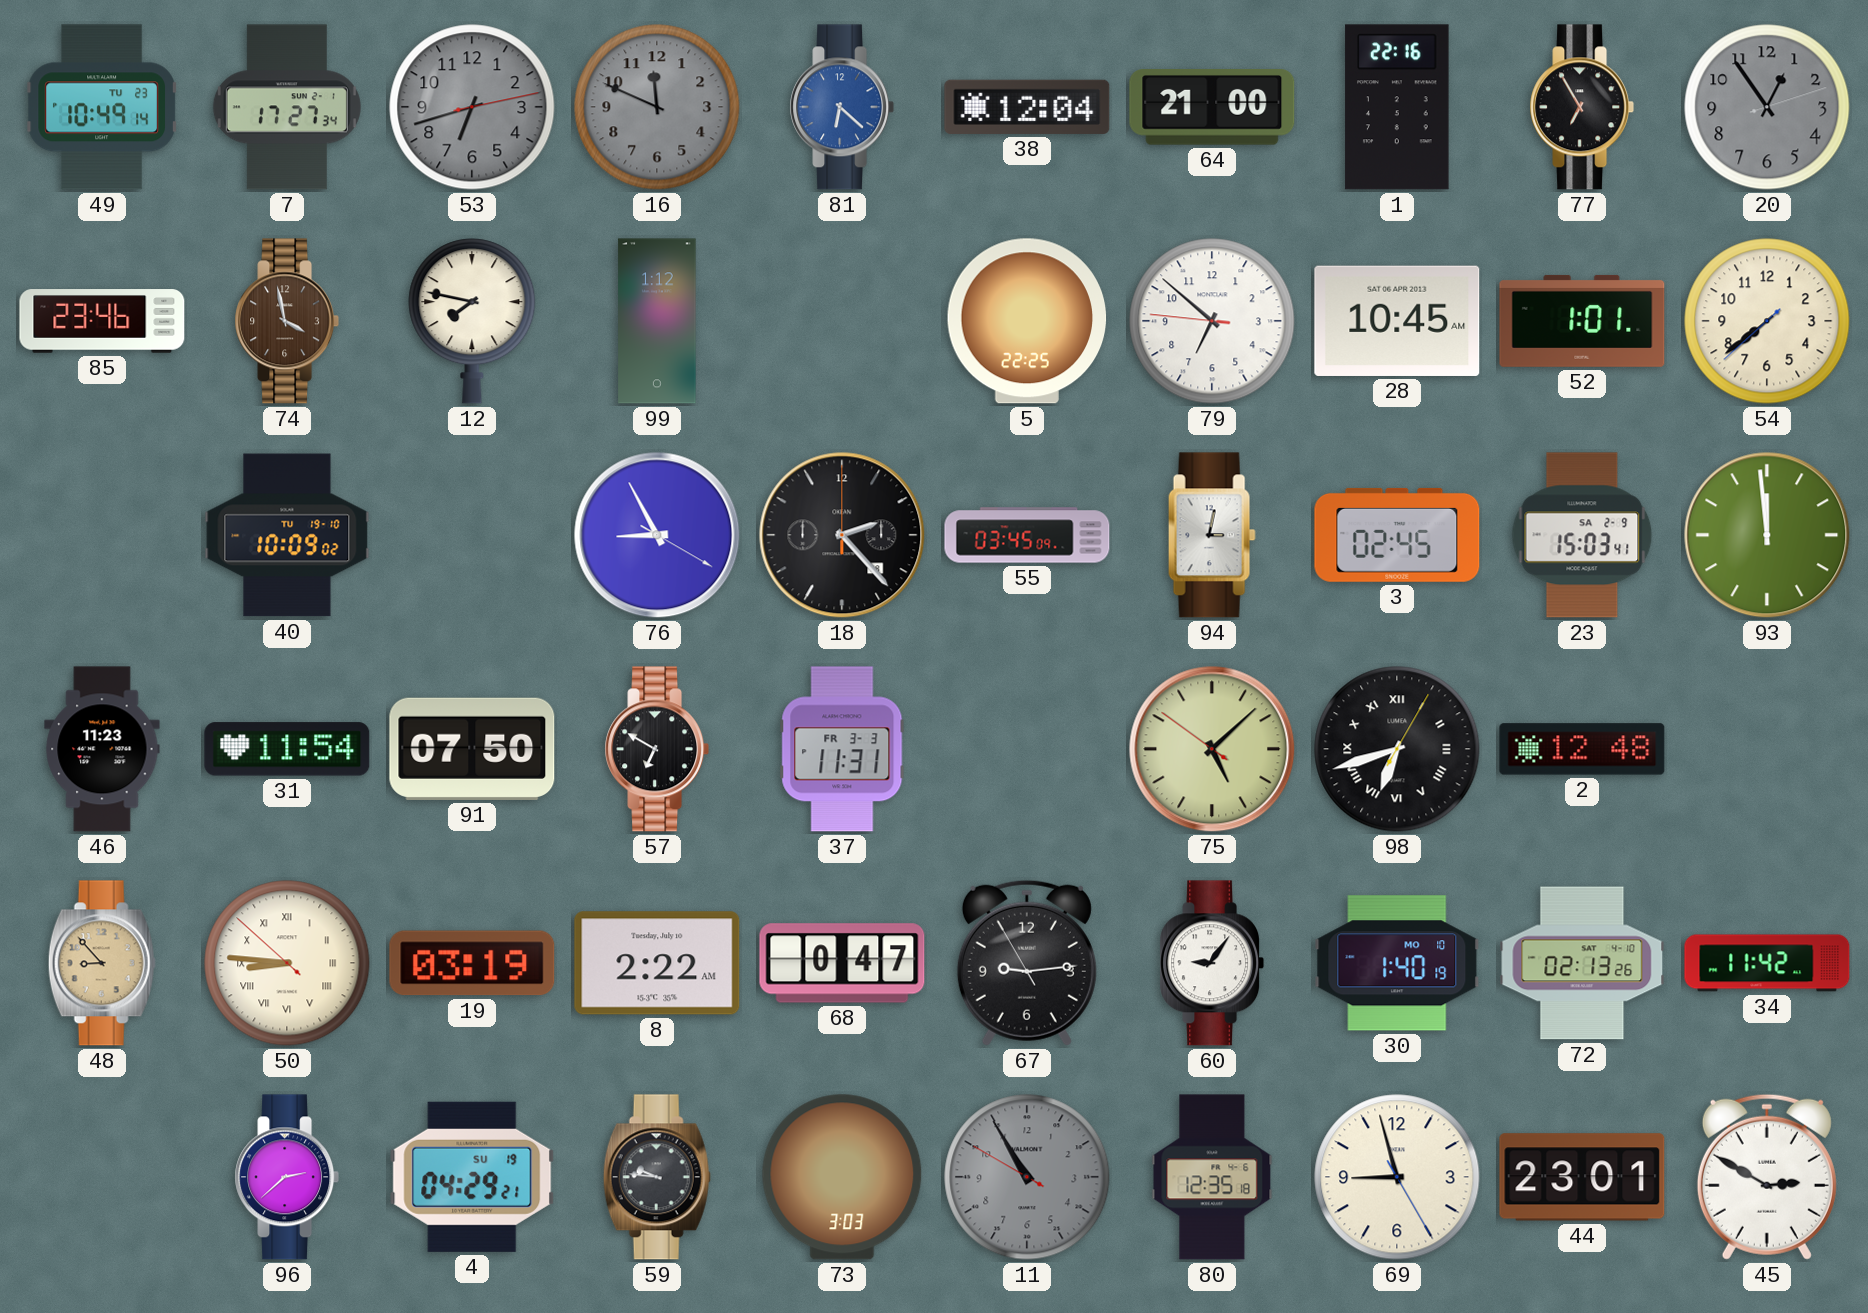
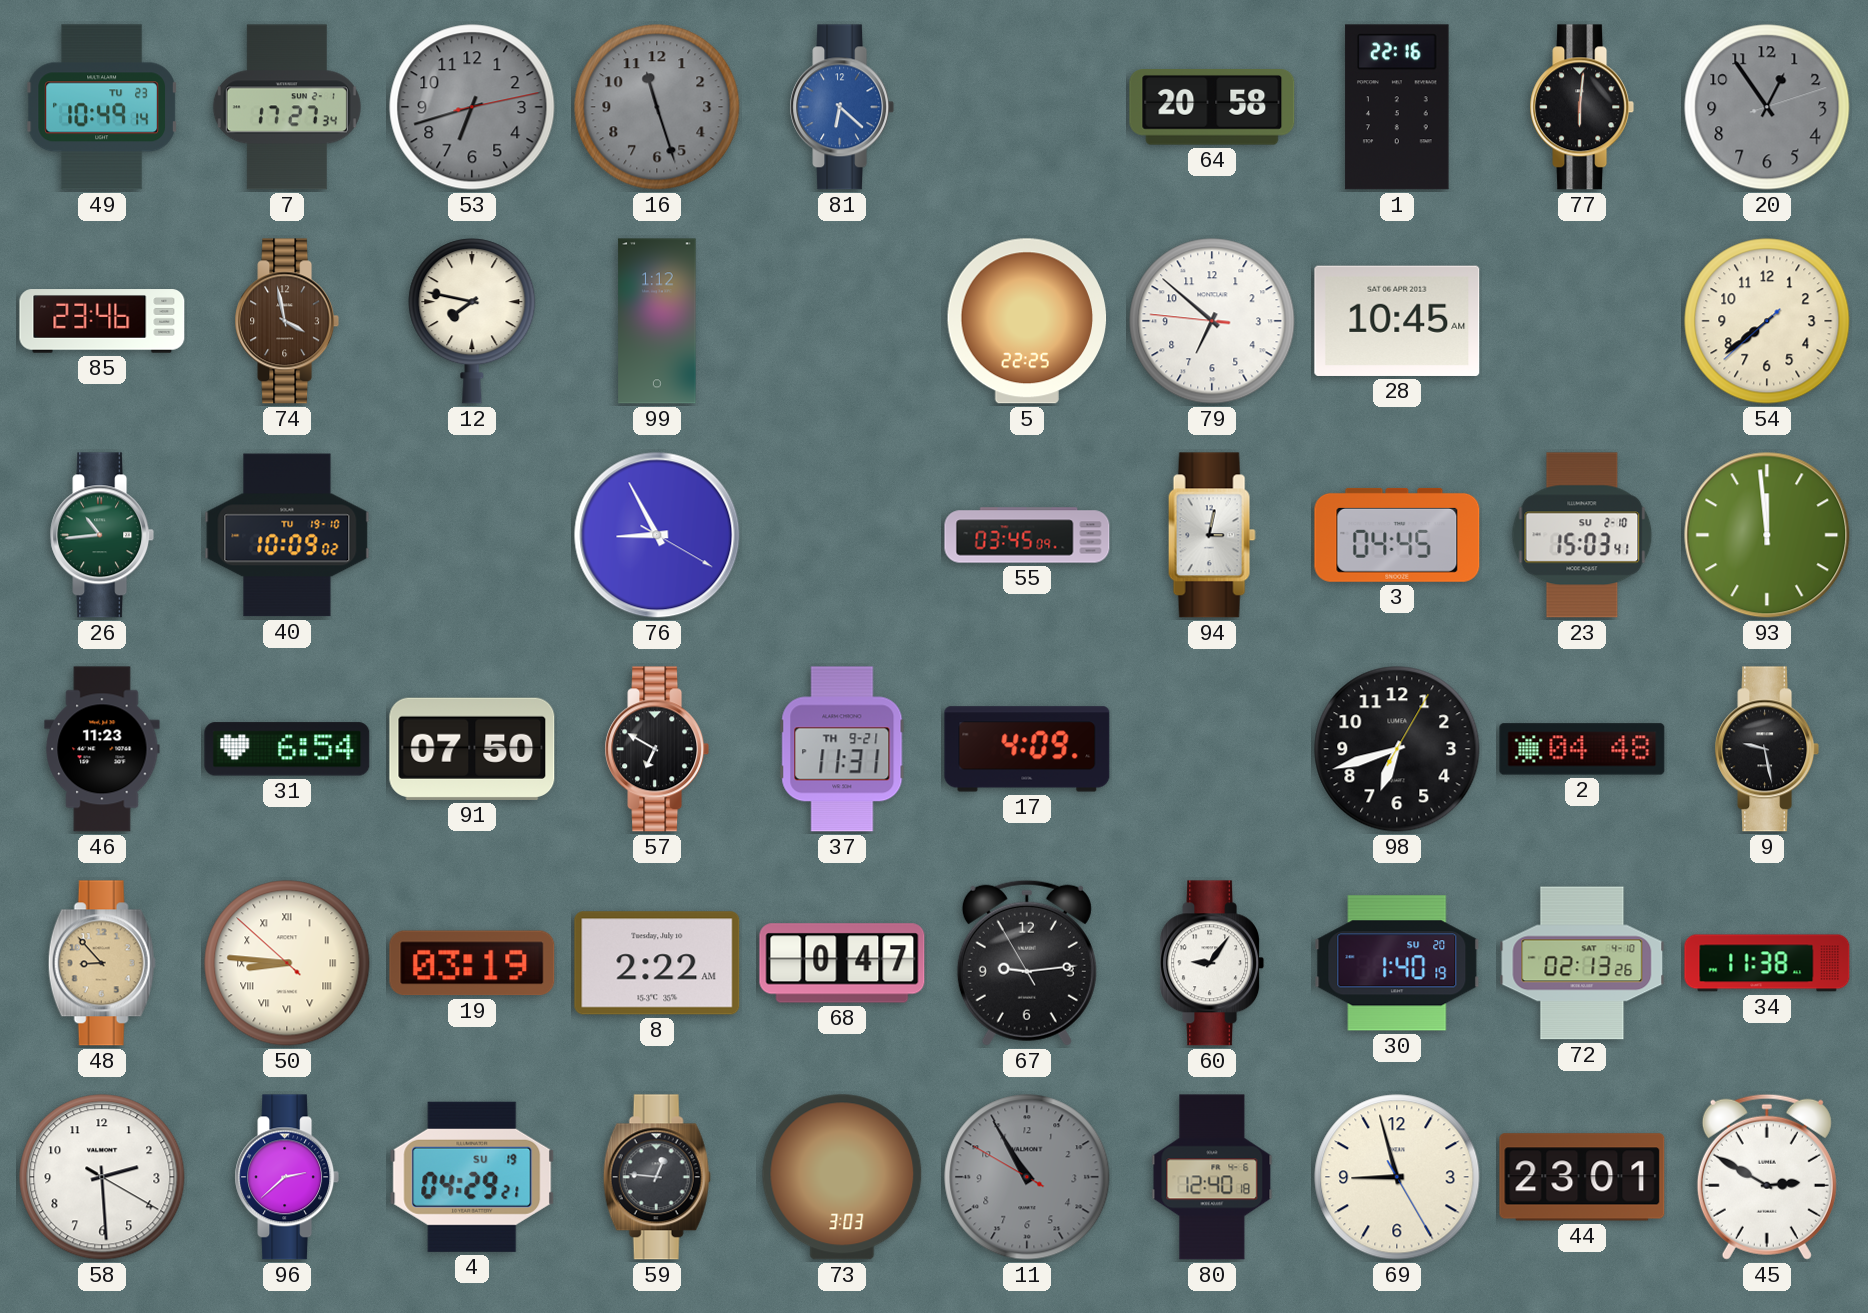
16: 11:49 -> 11:27 (657, 107)
38: 12:04 -> none (1027, 107)
64: 21:00 -> 20:58 (1212, 108)
77: 6:55 -> 6:01 (1582, 107)
52: 1:01 -> none (1582, 321)
26: none -> 10:44 (102, 535)
18: 2:23 -> none (842, 535)
3: 02:45 -> 04:45 (1397, 535)
23 date: SA 2-9 -> SU 2-10 (1582, 535)
31: 11:54 -> 6:54 (287, 749)
37 date: FR 3-3 -> TH 9-21 (842, 749)
17: none -> 4:09 (1027, 749)
75: 5:07 -> none (1212, 749)
98 numerals: Roman -> Arabic (1397, 749)
2: 12:48 -> 04:48 (1582, 749)
9: none -> 9:28 (1767, 749)
30 date: MO 10 -> SU 20 (1397, 963)
34: 11:42 -> 11:38 (1767, 963)
58: none -> 2:29 (102, 1177)
59: 9:46 -> 12:46 (657, 1177)
80: 12:35 -> 12:40 (1212, 1177)
